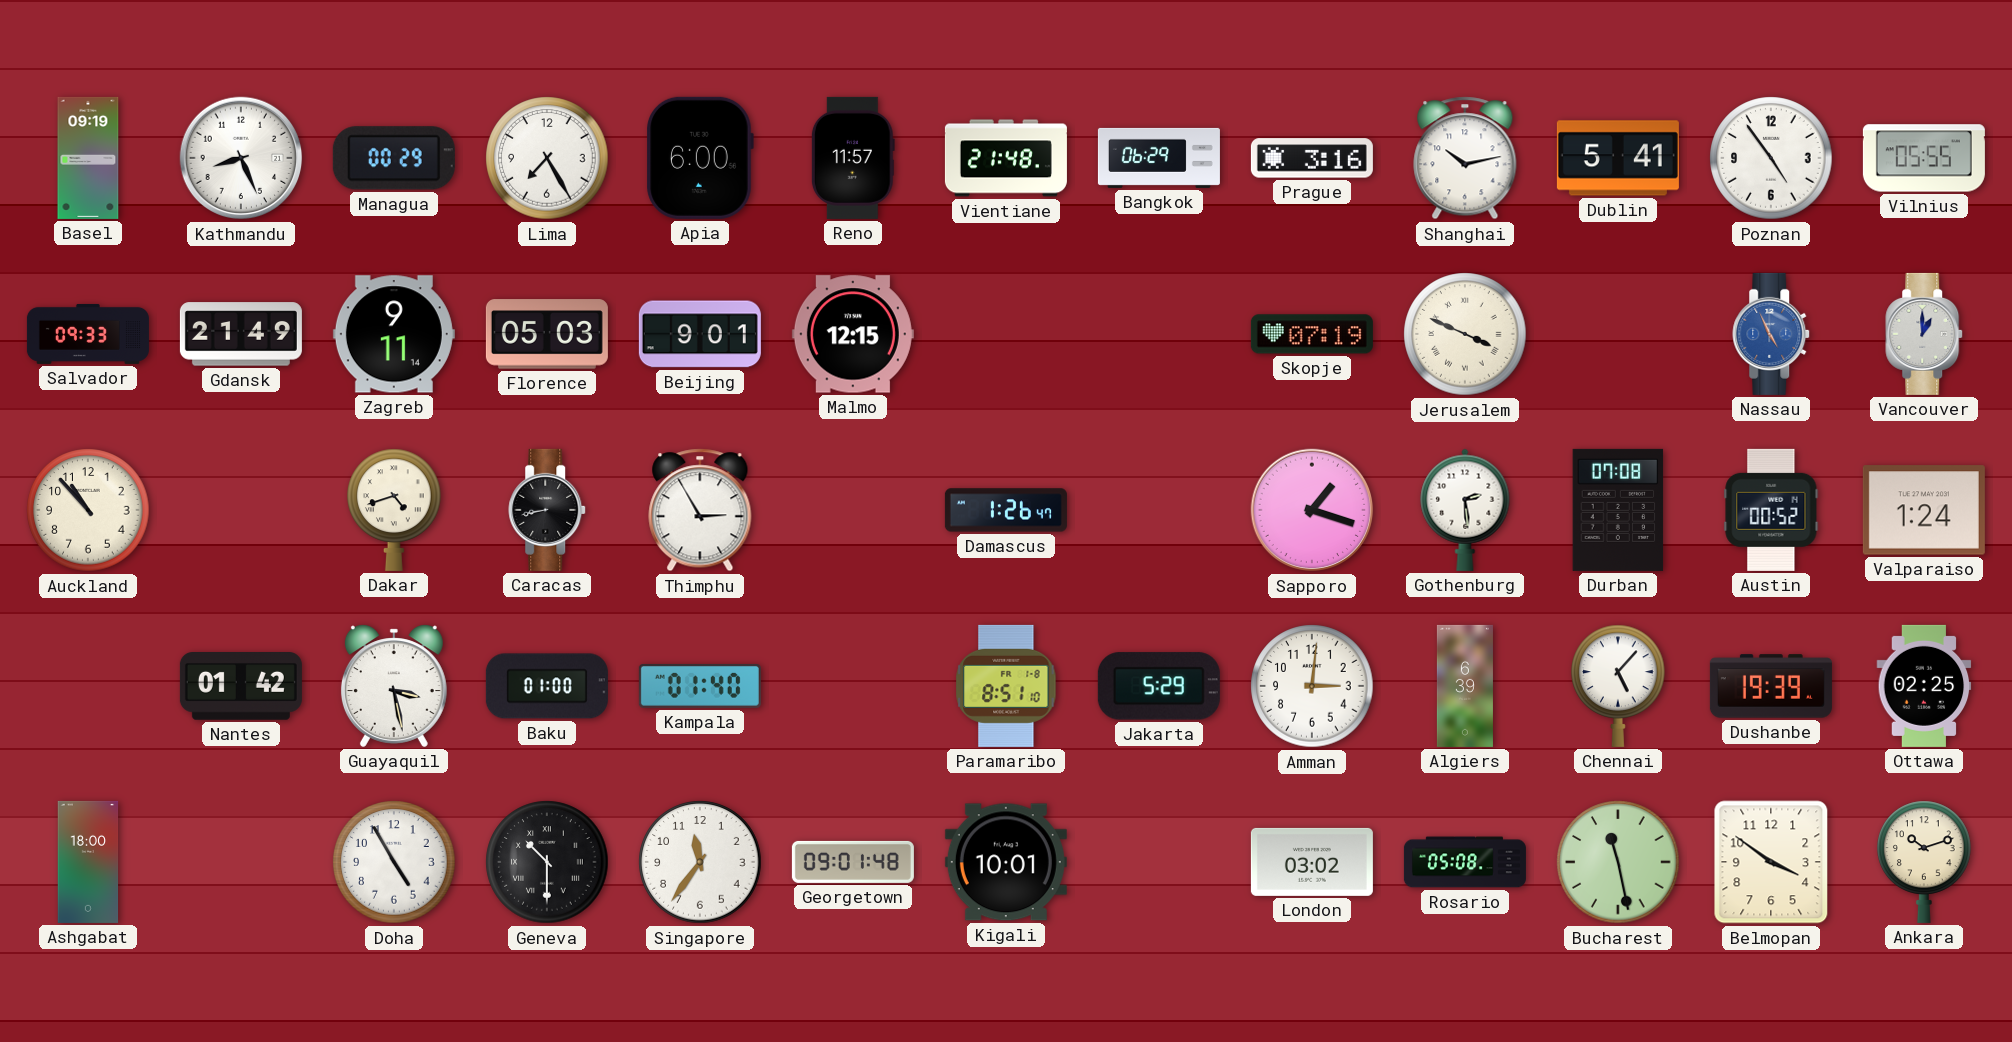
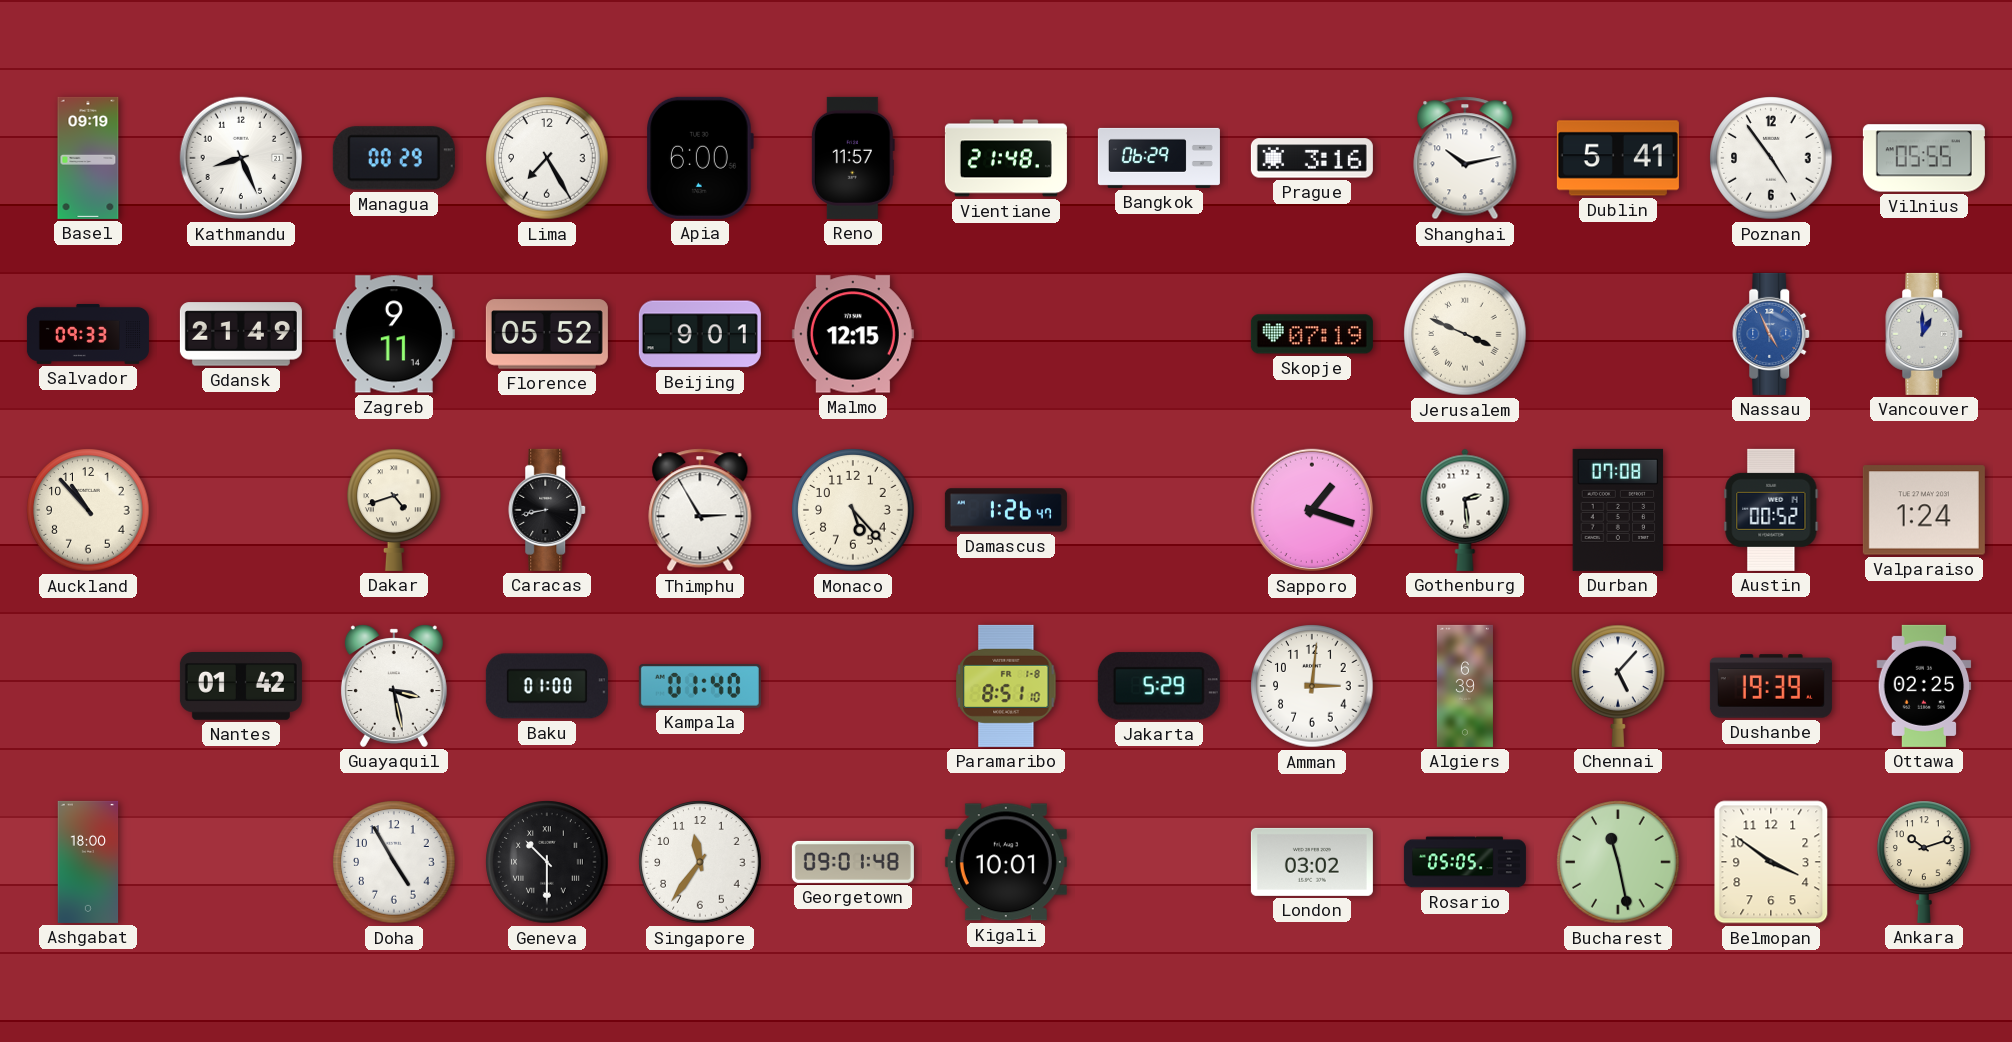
Florence: 05:03 -> 05:52 (547, 334)
Monaco: none -> 5:23 (853, 510)
Rosario: 05:08 -> 05:05 (1465, 862)
